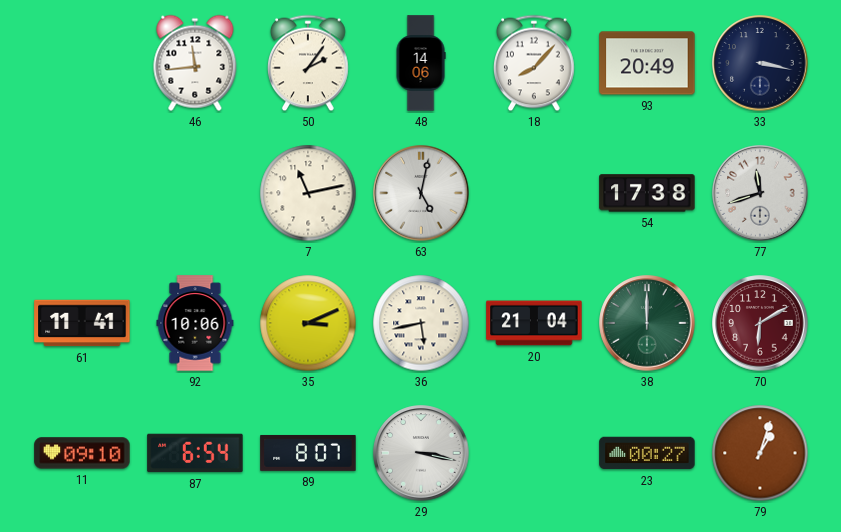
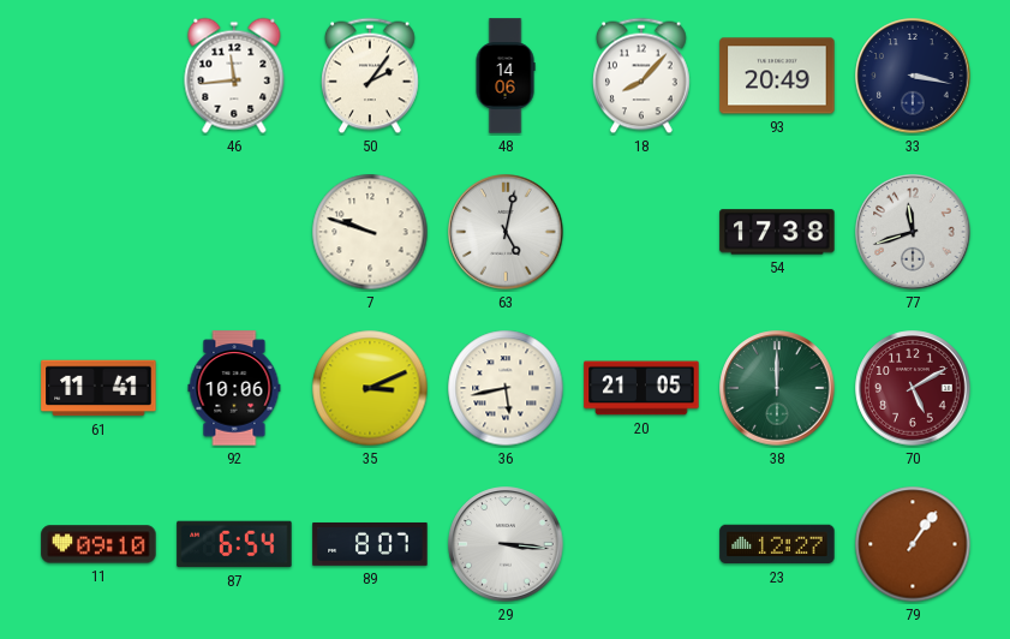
7: 11:13 -> 9:48 (370, 232)
20: 21:04 -> 21:05 (641, 388)
70: 6:10 -> 5:10 (913, 388)
29: 3:17 -> 3:16 (506, 544)
23: 00:27 -> 12:27 (777, 544)
79: 1:03 -> 1:06 (913, 544)
